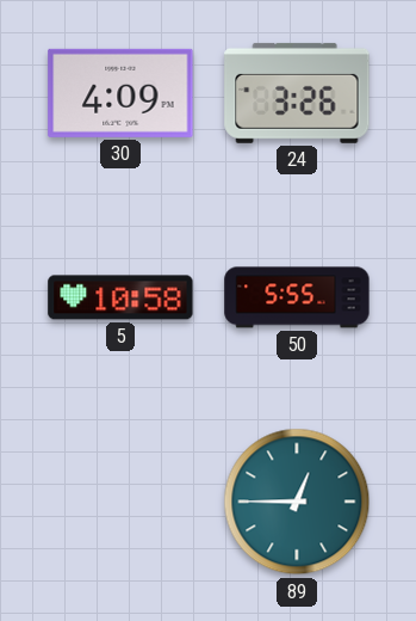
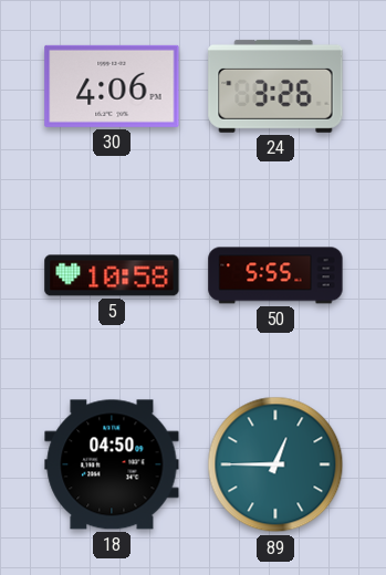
30: 4:09 -> 4:06 (112, 86)
18: none -> 04:50 (112, 464)
